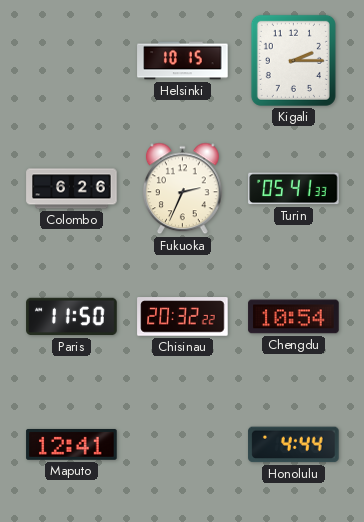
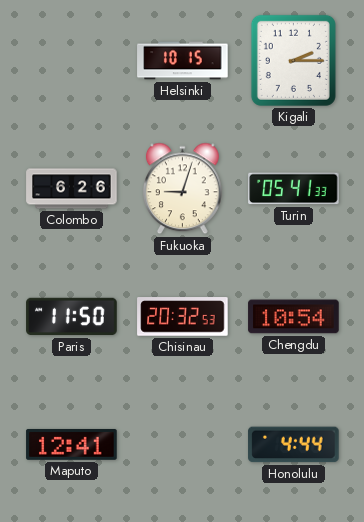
Fukuoka: 2:34 -> 9:03 (182, 189)
Chisinau: 20:32:22 -> 20:32:53 (183, 317)
